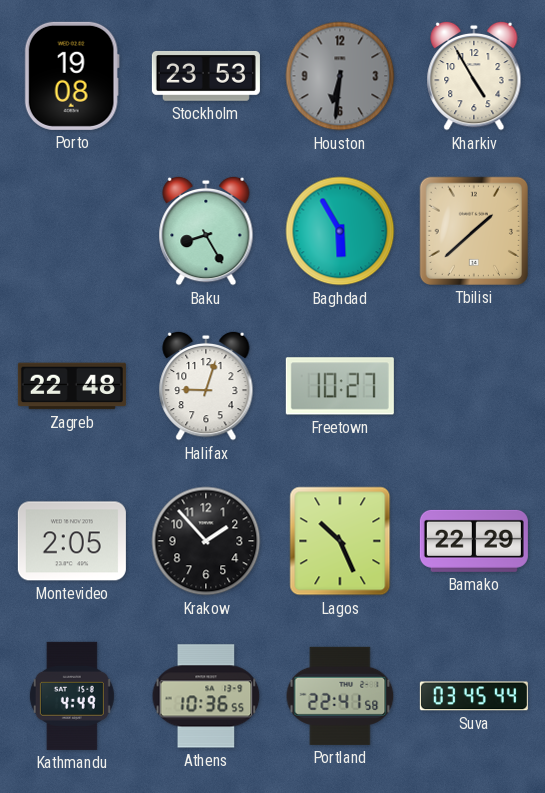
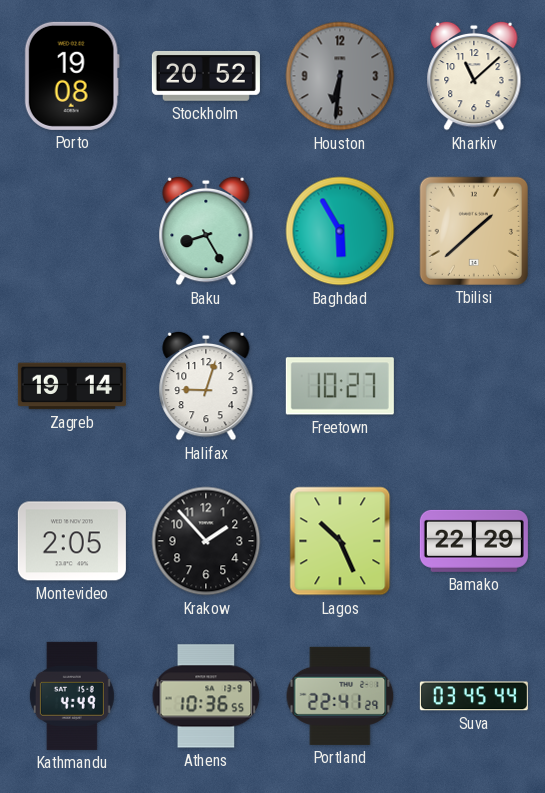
Stockholm: 23:53 -> 20:52 (206, 76)
Kharkiv: 4:55 -> 11:08 (474, 76)
Zagreb: 22:48 -> 19:14 (72, 386)
Portland: 22:41:58 -> 22:41:29 (340, 696)
